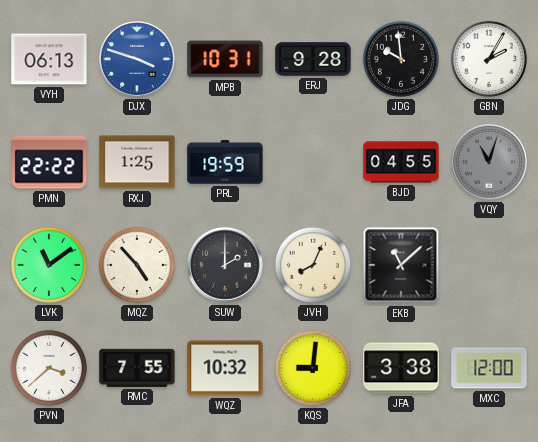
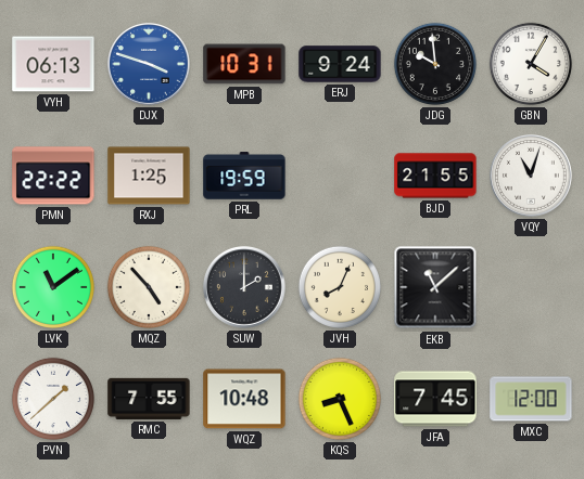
ERJ: 9:28 -> 9:24 (340, 64)
GBN: 2:05 -> 4:05 (531, 64)
BJD: 04:55 -> 21:55 (435, 176)
VQY dial: grey -> white (532, 177)
PVN: 3:38 -> 1:38 (53, 399)
WQZ: 10:32 -> 10:48 (244, 399)
KQS: 9:01 -> 8:26 (340, 399)
JFA: 3:38 -> 7:45 (435, 399)
